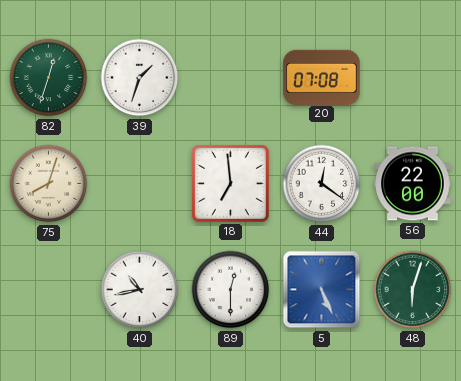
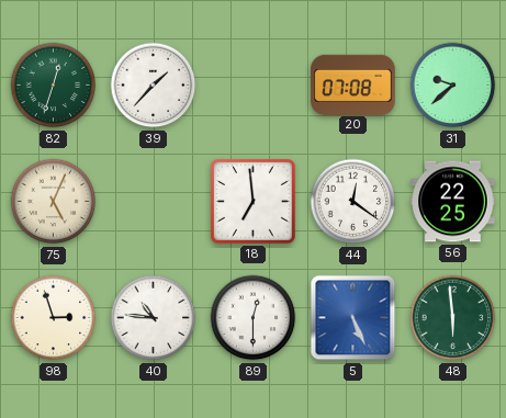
39: 1:33 -> 1:37 (154, 86)
31: none -> 9:38 (453, 86)
75: 8:03 -> 5:04 (54, 202)
56: 22:00 -> 22:25 (453, 202)
98: none -> 2:57 (54, 318)
40: 10:43 -> 10:46 (154, 318)
48: 6:03 -> 5:59 (453, 318)
